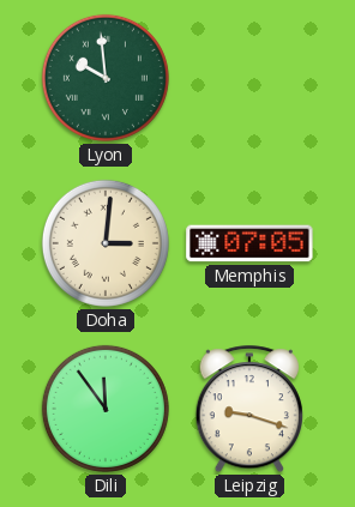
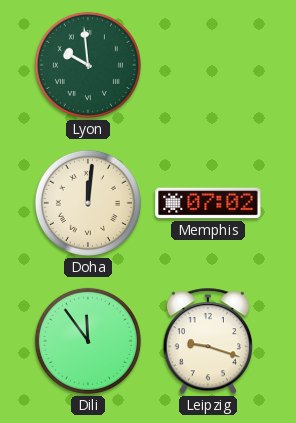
Doha: 3:01 -> 12:01 (88, 203)
Memphis: 07:05 -> 07:02 (208, 203)
